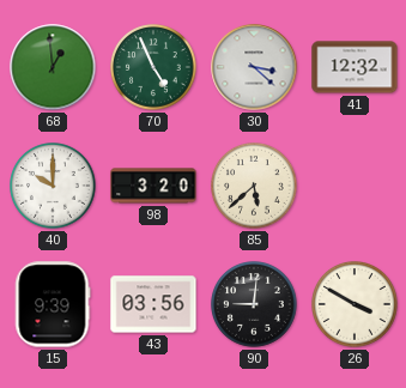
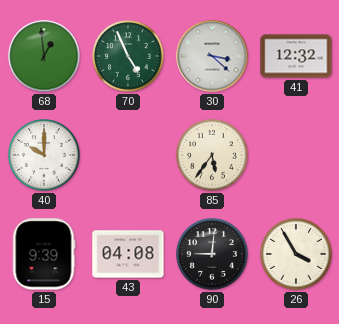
98: 3:20 -> none (153, 186)
85: 5:38 -> 5:36 (212, 155)
43: 03:56 -> 04:08 (128, 254)
26: 3:50 -> 3:55 (296, 254)
